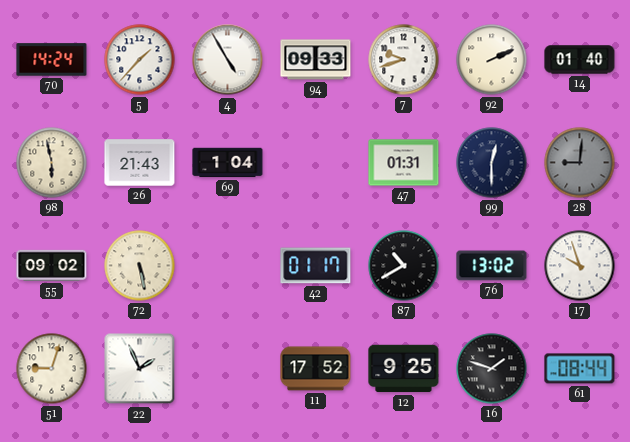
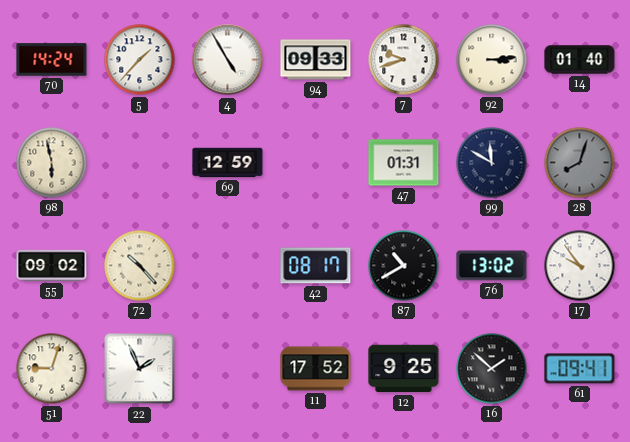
92: 2:11 -> 3:14 (492, 60)
26: 21:43 -> none (140, 163)
69: 1:04 -> 12:59 (228, 163)
99: 12:30 -> 11:50 (492, 163)
28: 9:01 -> 8:03 (580, 163)
72: 5:28 -> 10:23 (140, 266)
42: 01:17 -> 08:17 (316, 266)
17: 9:57 -> 9:54 (580, 266)
16: 1:48 -> 1:52 (492, 369)
61: 08:44 -> 09:41 (580, 369)
